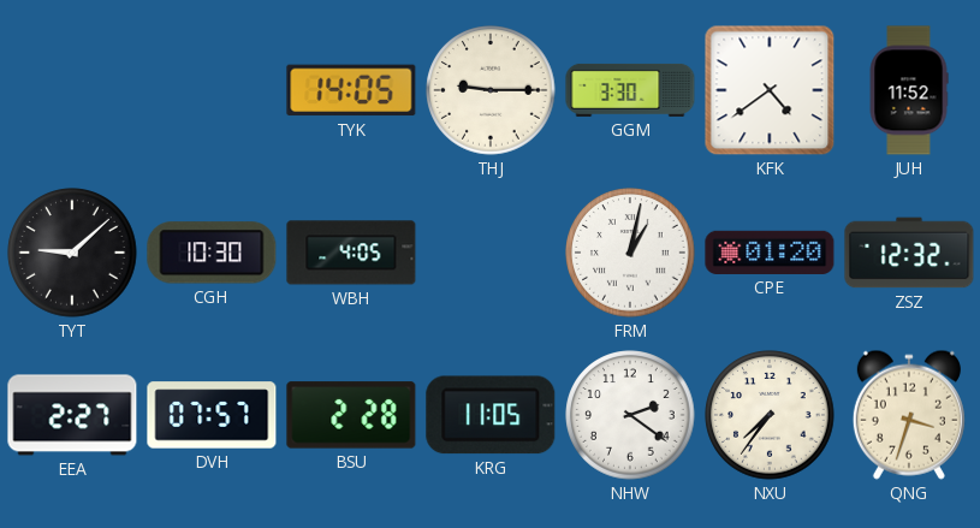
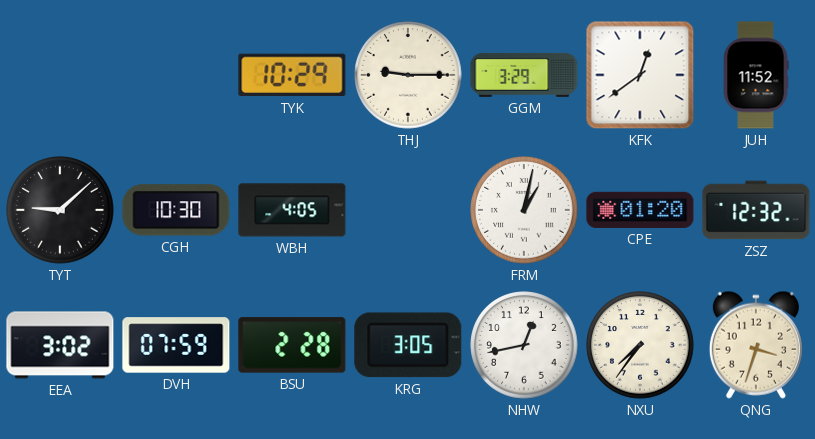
TYK: 14:05 -> 10:29 (292, 75)
GGM: 3:30 -> 3:29 (524, 75)
KFK: 4:39 -> 12:39 (640, 75)
EEA: 2:27 -> 3:02 (60, 345)
DVH: 07:57 -> 07:59 (176, 345)
KRG: 11:05 -> 3:05 (408, 345)
NHW: 2:21 -> 12:43 (524, 345)
